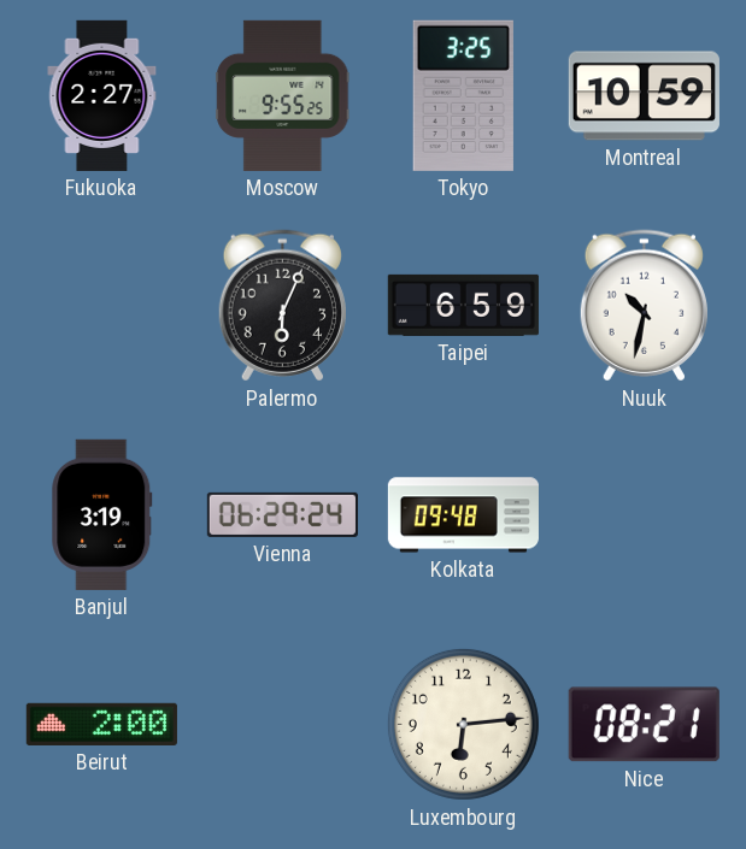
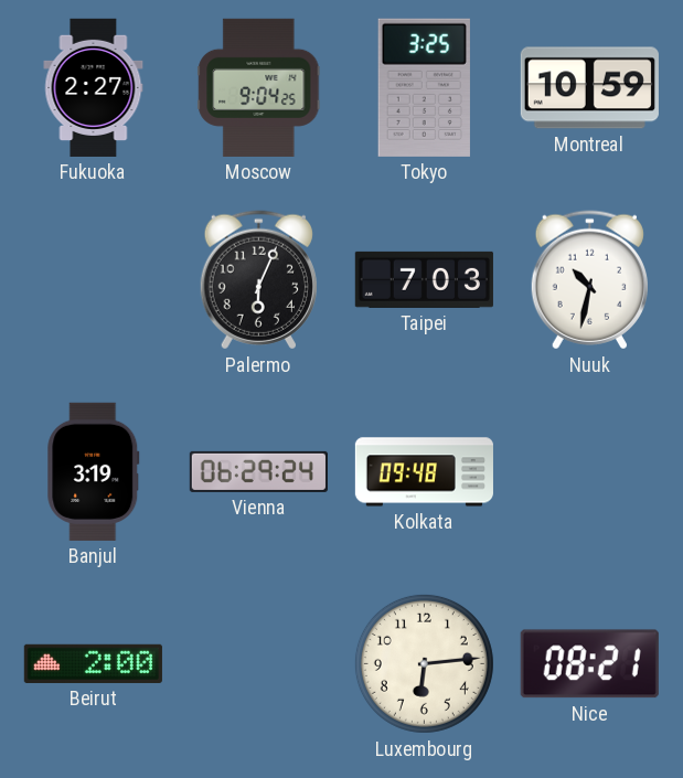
Moscow: 9:55 -> 9:04 (259, 87)
Taipei: 6:59 -> 7:03 (424, 279)
